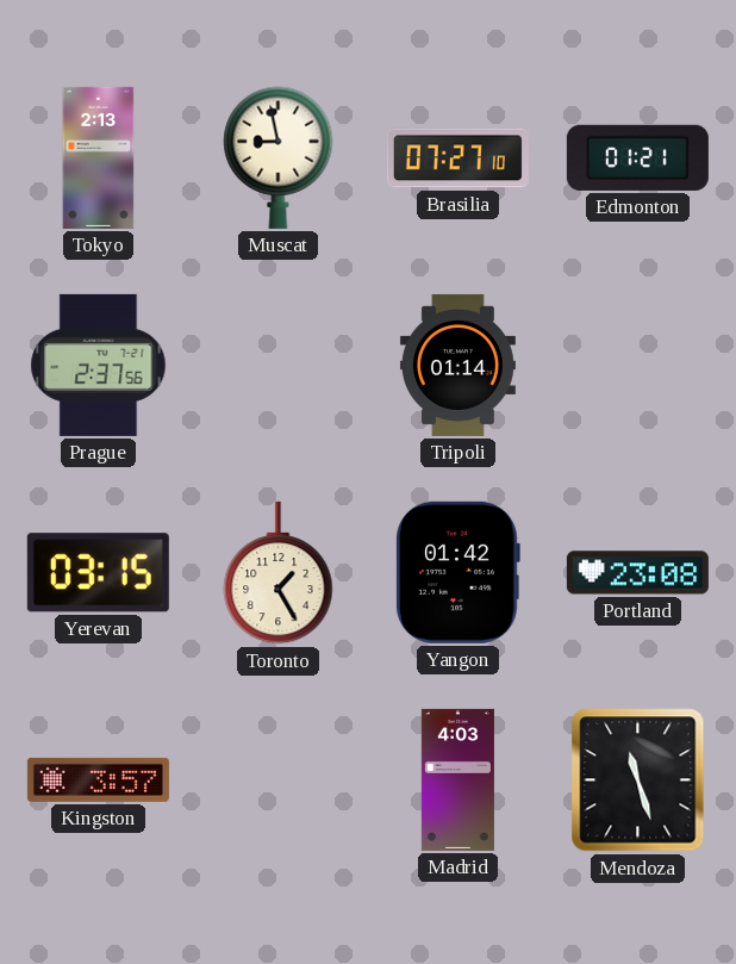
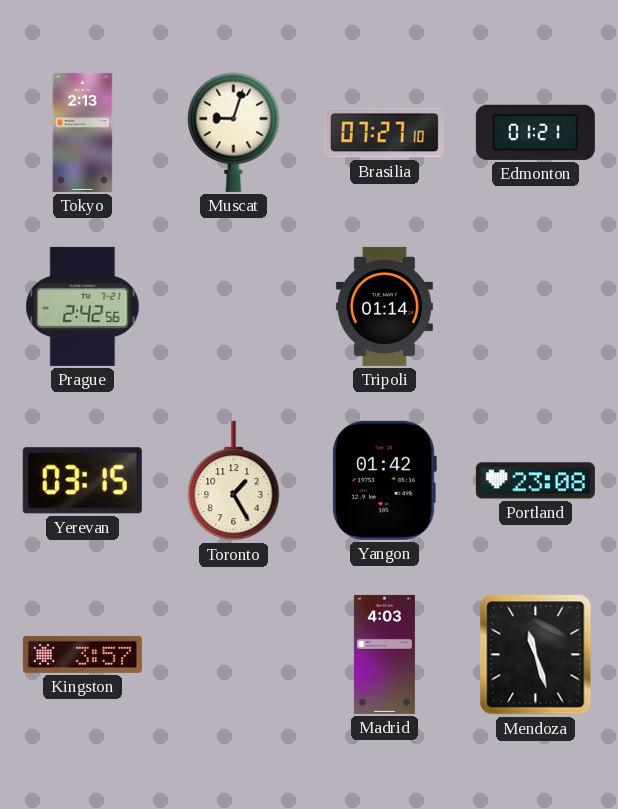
Muscat: 8:58 -> 9:03 (234, 132)
Prague: 2:37 -> 2:42 (83, 306)
